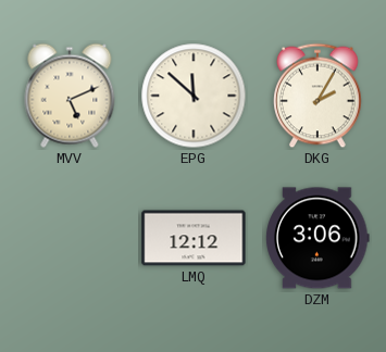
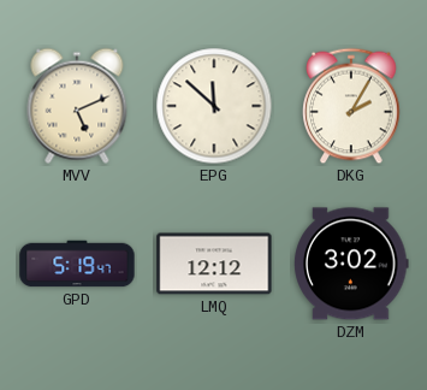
GPD: none -> 5:19 (77, 264)
DZM: 3:06 -> 3:02 (351, 264)
